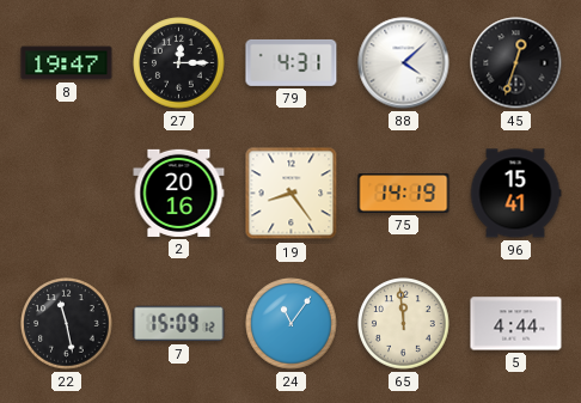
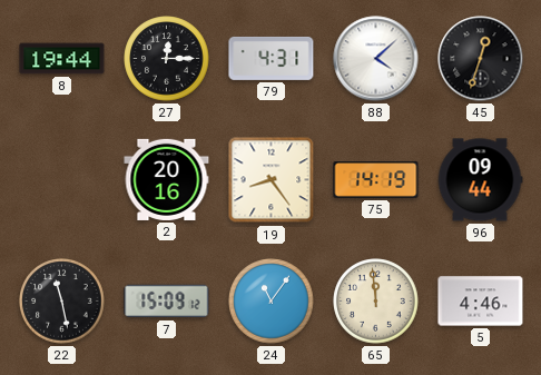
8: 19:47 -> 19:44 (62, 59)
96: 15:41 -> 09:44 (480, 180)
5: 4:44 -> 4:46 (481, 302)
